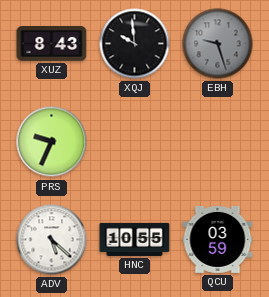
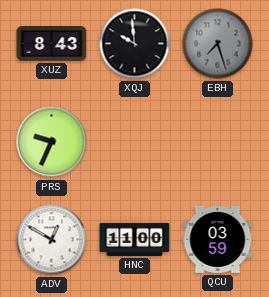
EBH: 9:27 -> 7:27 (218, 44)
ADV: 5:22 -> 12:50 (52, 240)
HNC: 10:55 -> 11:00 (135, 239)
